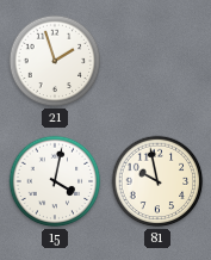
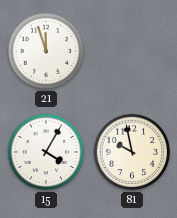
21: 1:57 -> 11:57 (46, 51)
15: 4:02 -> 4:05 (46, 152)
